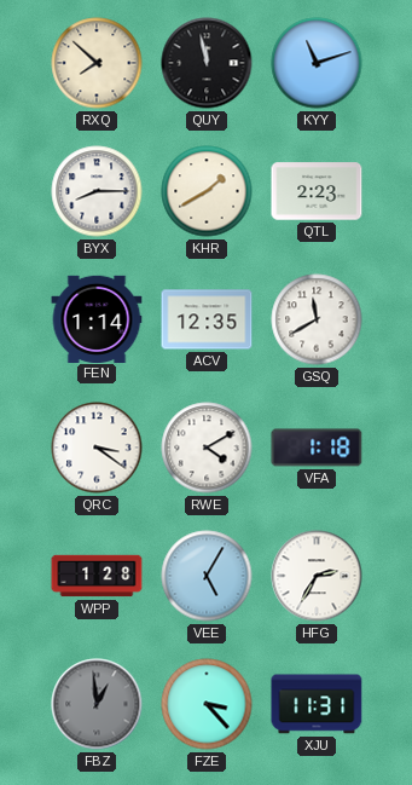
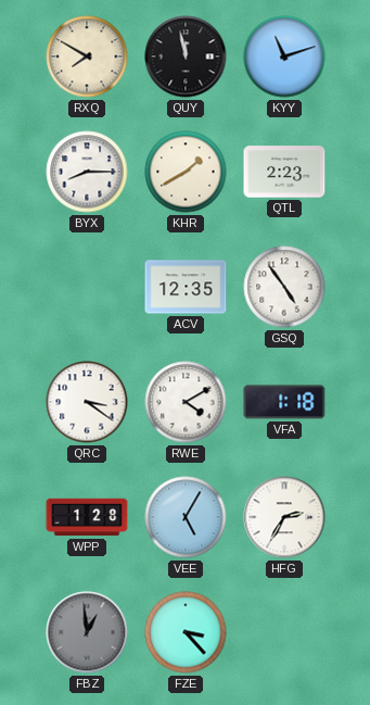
RXQ: 7:52 -> 7:50 (87, 56)
FEN: 1:14 -> none (97, 318)
GSQ: 11:40 -> 4:54 (284, 287)
XJU: 11:31 -> none (317, 704)
